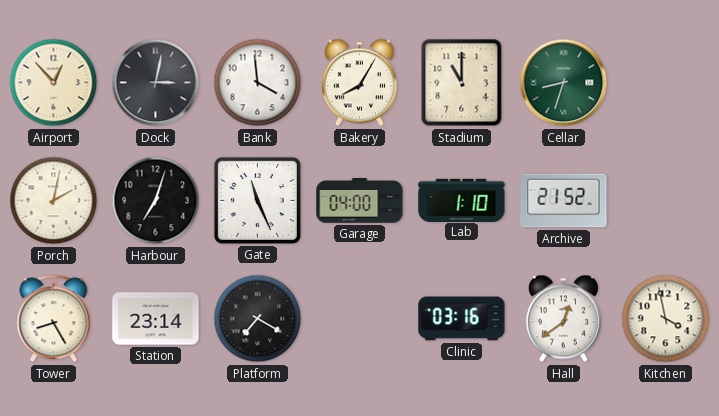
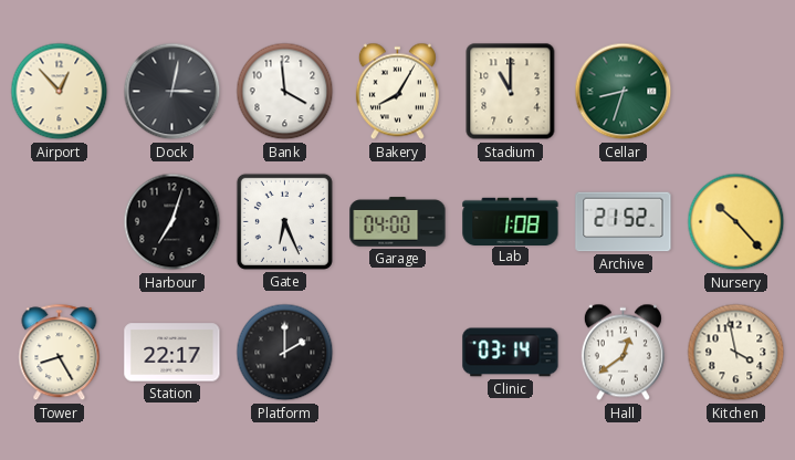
Porch: 2:02 -> none (54, 201)
Gate: 11:26 -> 6:26 (284, 221)
Lab: 1:10 -> 1:08 (511, 221)
Nursery: none -> 10:23 (736, 222)
Station: 23:14 -> 22:17 (172, 353)
Platform: 7:20 -> 2:00 (285, 353)
Clinic: 03:16 -> 03:14 (511, 353)
